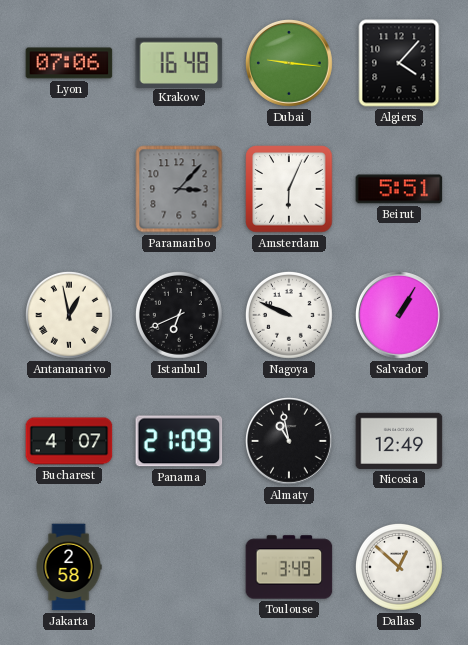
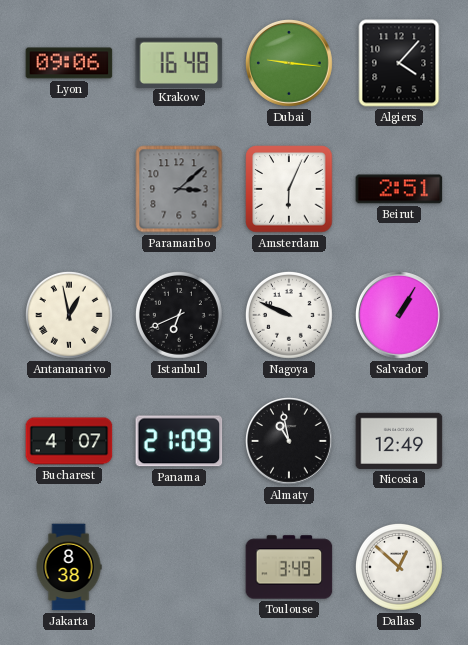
Lyon: 07:06 -> 09:06 (69, 63)
Paramaribo: 3:07 -> 3:08 (179, 189)
Beirut: 5:51 -> 2:51 (399, 189)
Jakarta: 2:58 -> 8:38 (69, 567)
